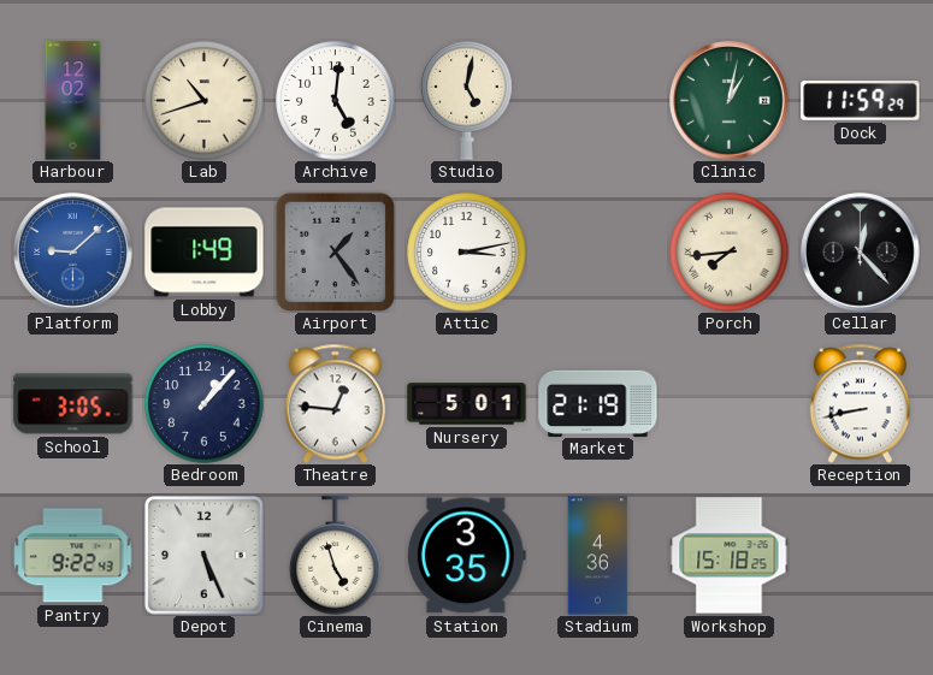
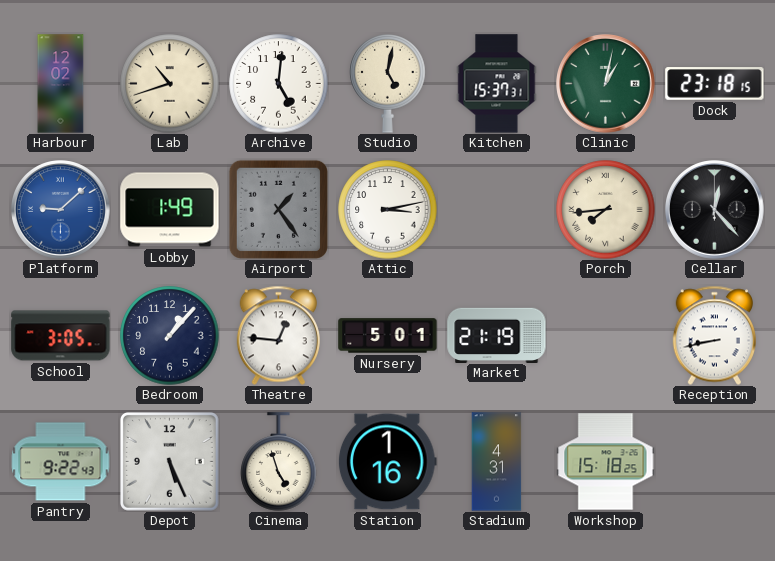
Kitchen: none -> 15:37 (497, 84)
Dock: 11:59 -> 23:18 (715, 84)
Station: 3:35 -> 1:16 (387, 462)
Stadium: 4:36 -> 4:31 (497, 462)
